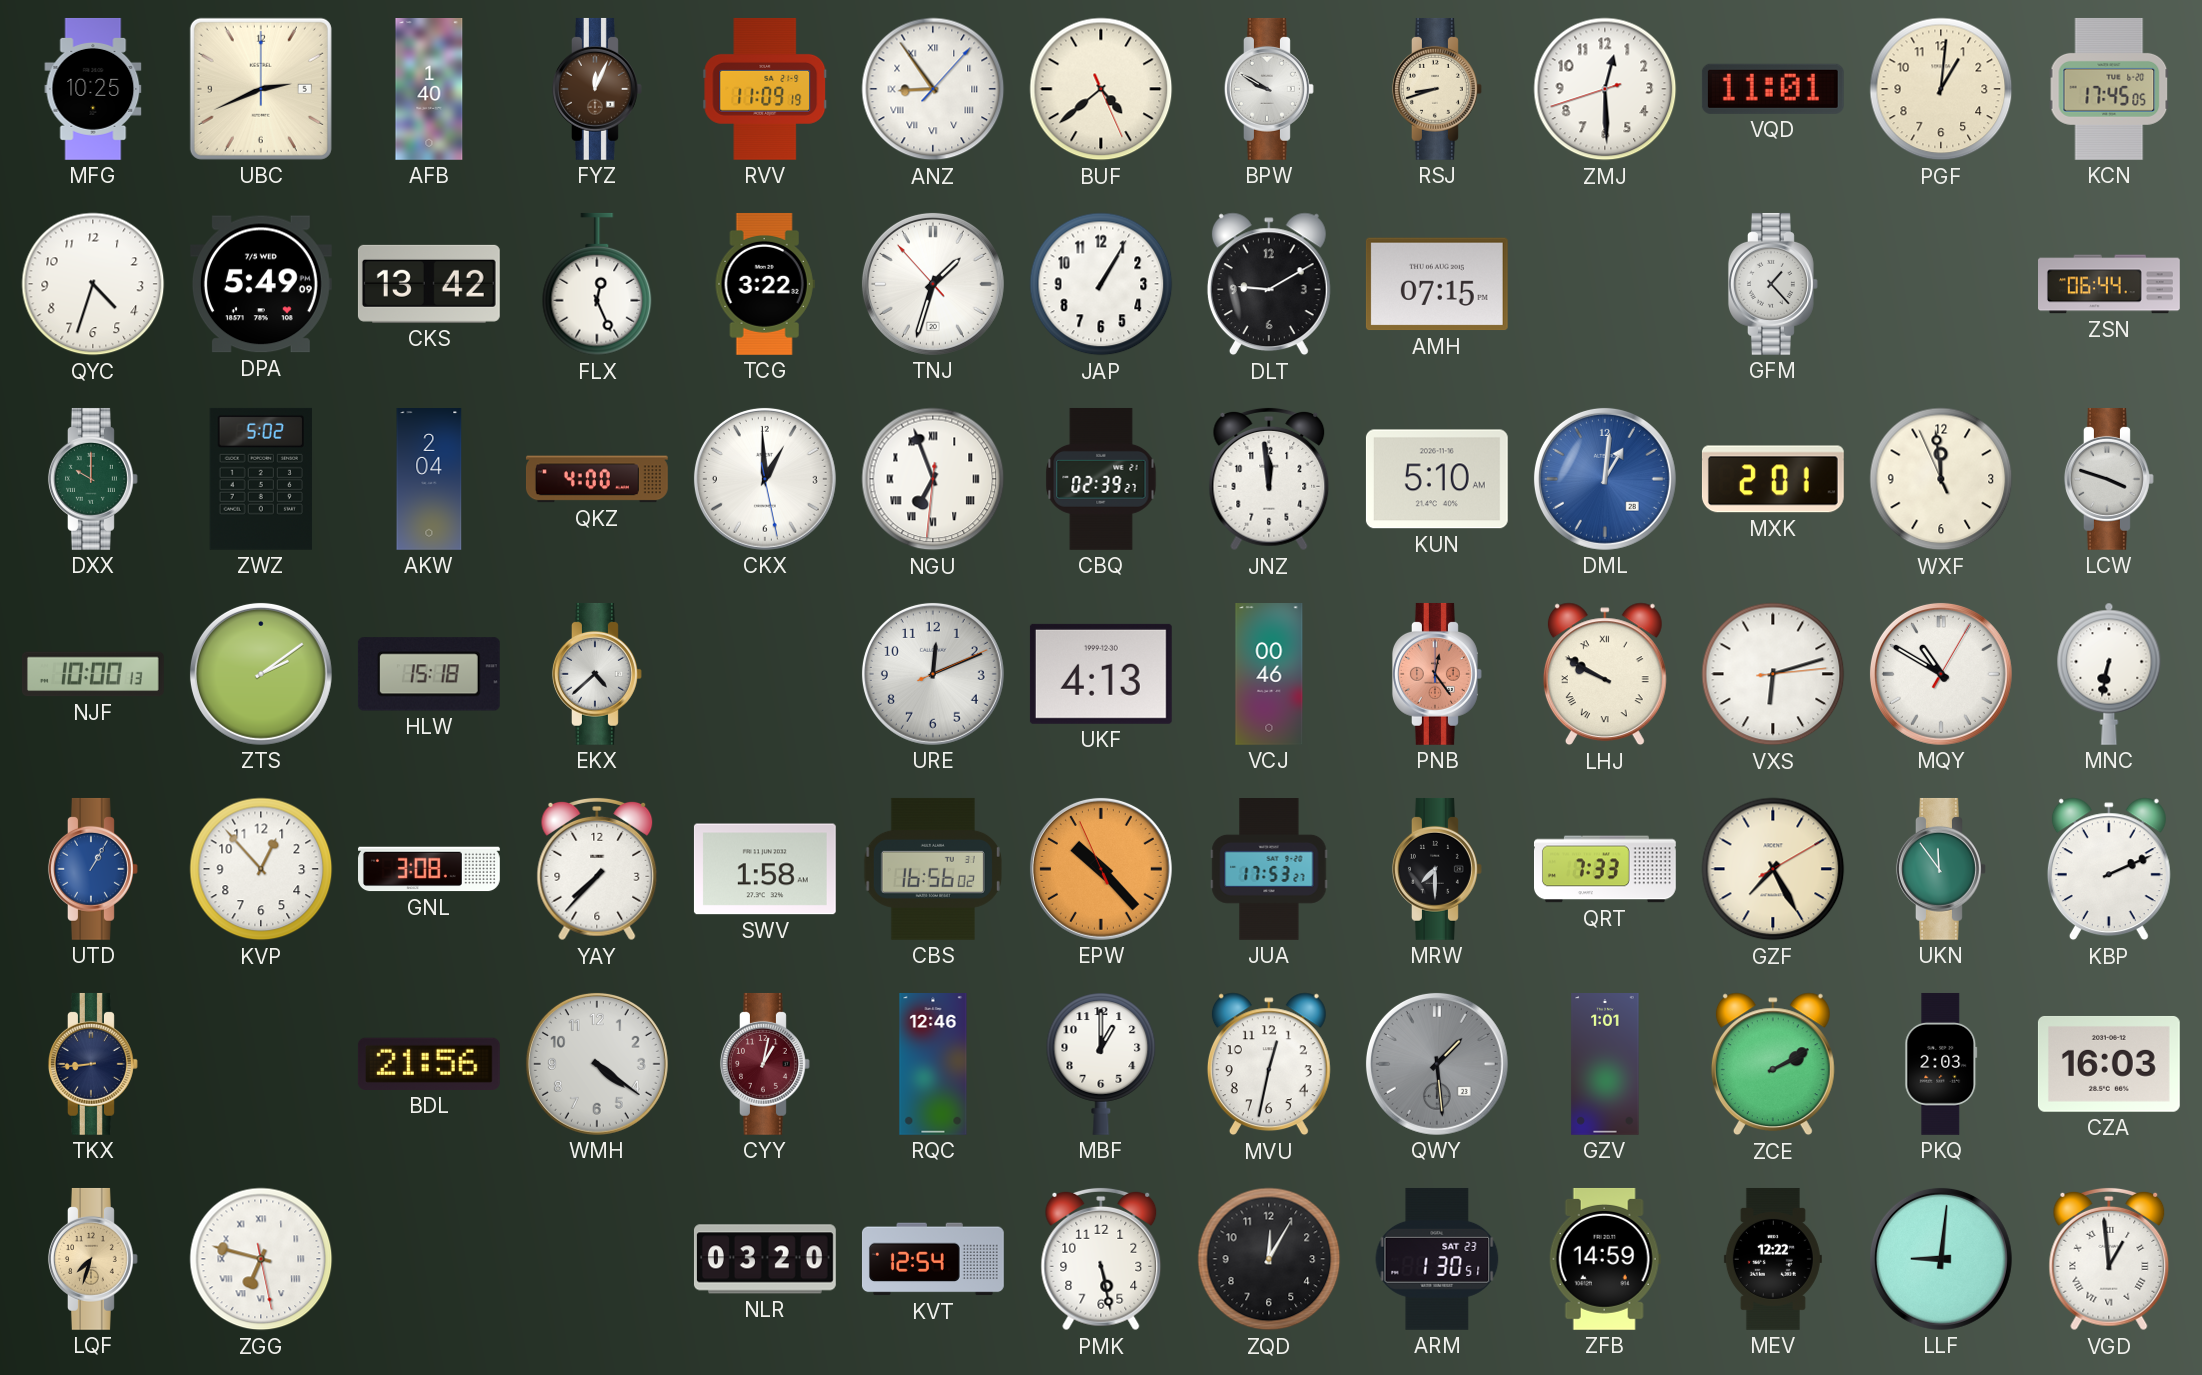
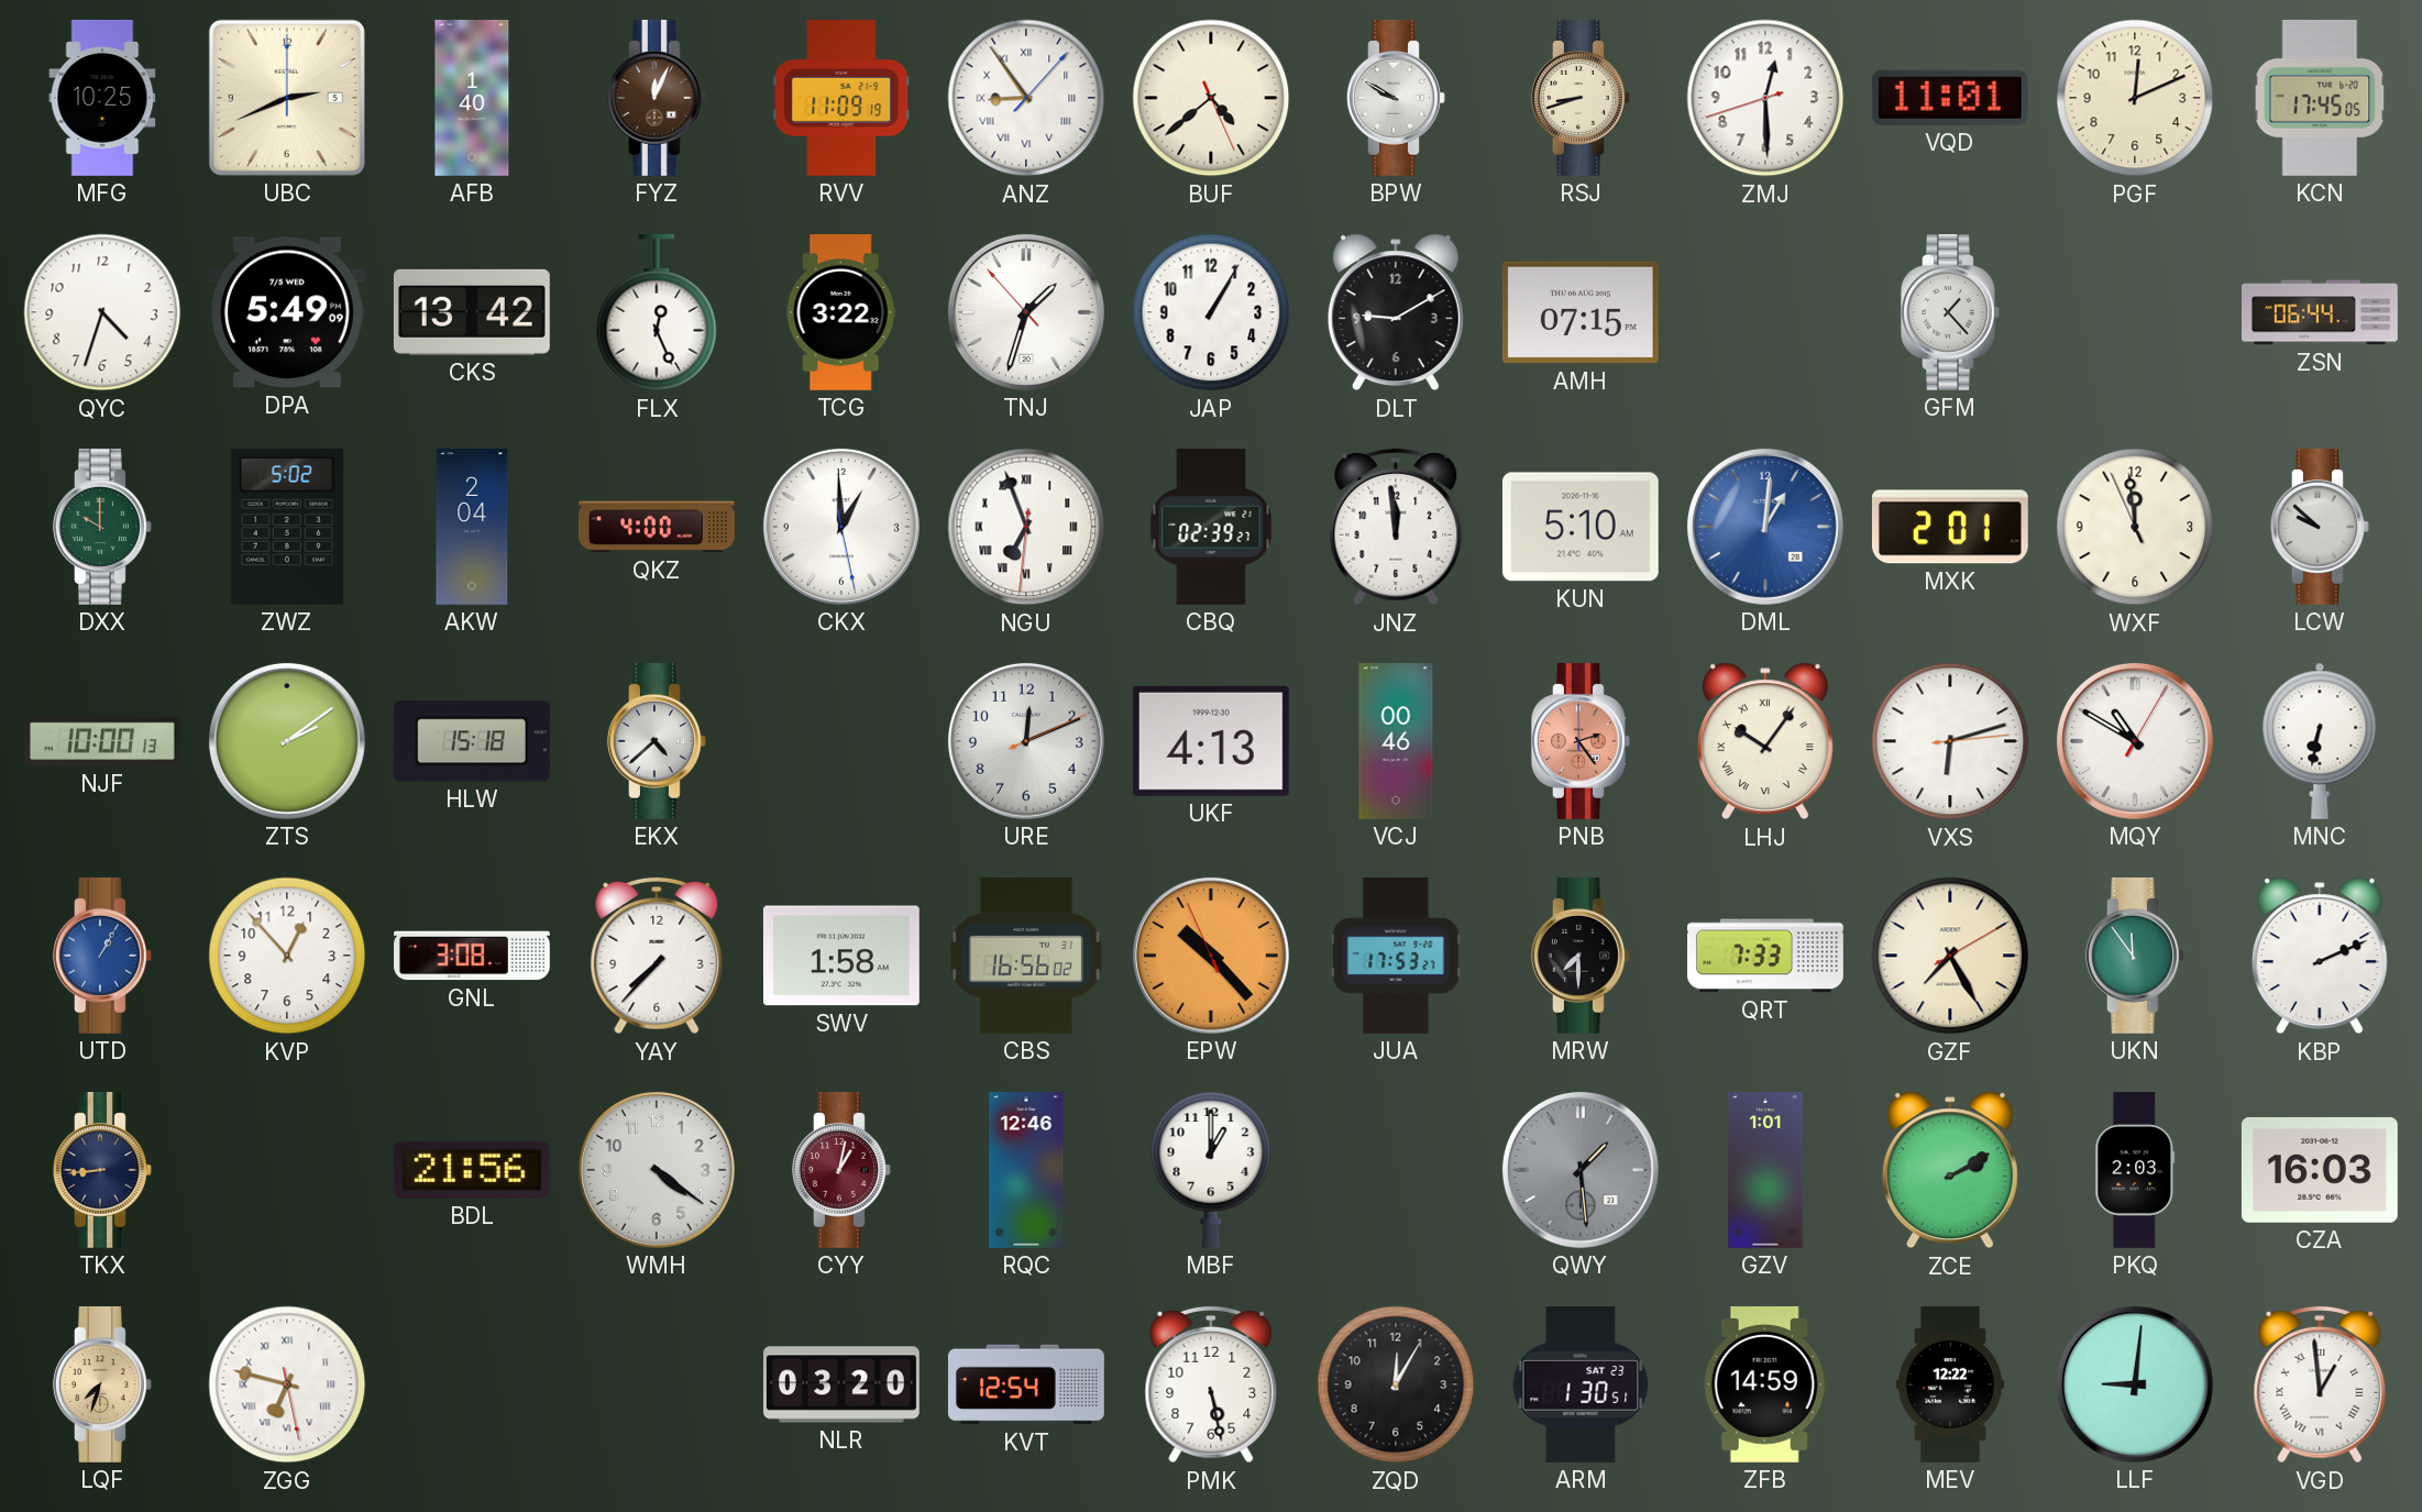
PGF: 1:01 -> 12:11 (2135, 98)
LCW: 3:48 -> 9:52 (2320, 527)
PNB: 12:24 -> 2:24 (1581, 741)
LHJ: 9:50 -> 10:06 (1765, 741)
MVU: 12:32 -> none (1269, 1064)
